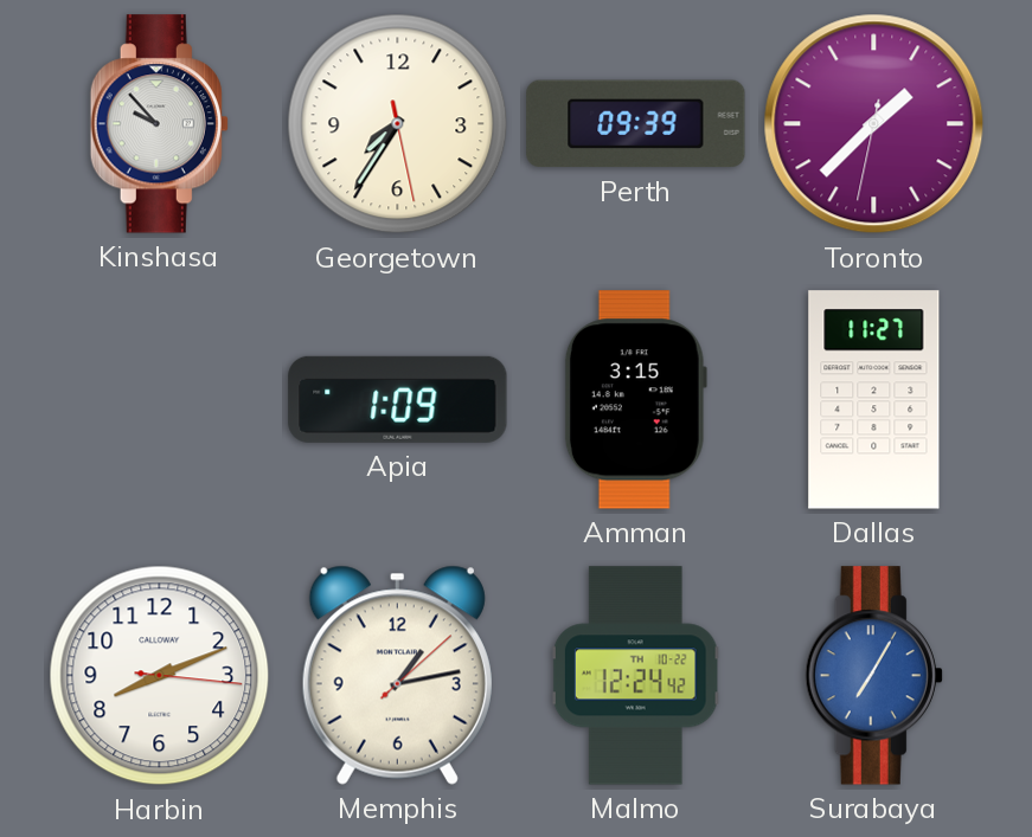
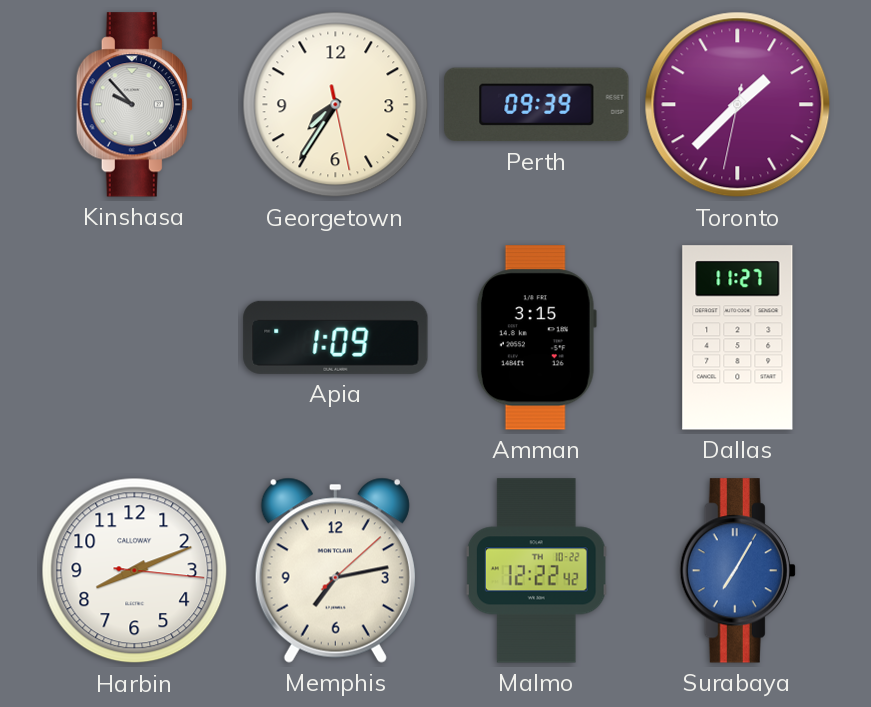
Memphis: 1:13 -> 7:13 (335, 570)
Malmo: 12:24 -> 12:22 (536, 571)
